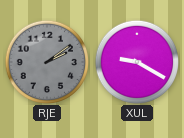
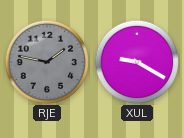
RJE: 2:09 -> 1:47 (46, 61)
